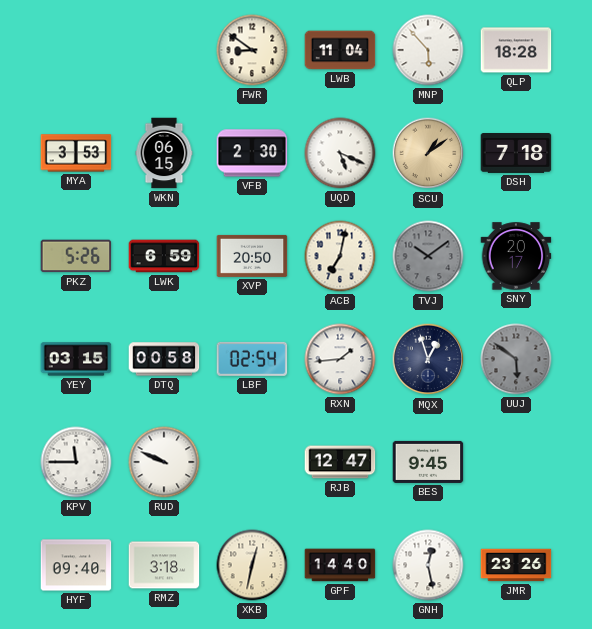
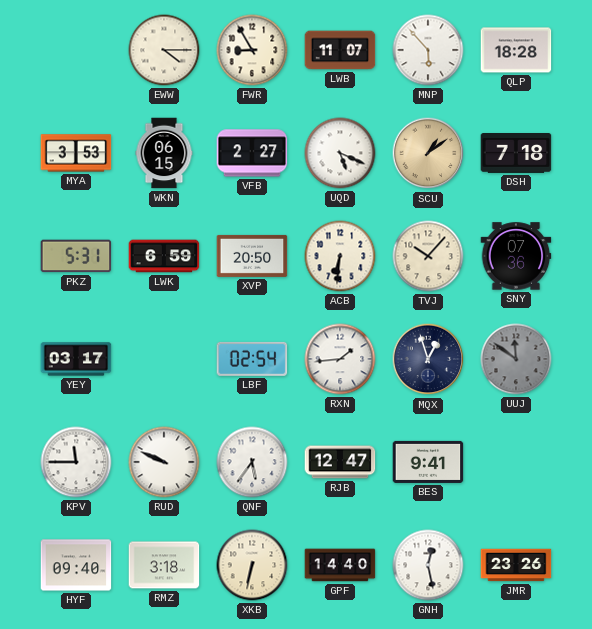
EWW: none -> 4:15 (164, 50)
FWR: 8:51 -> 8:55 (252, 50)
LWB: 11:04 -> 11:07 (340, 50)
VFB: 2:30 -> 2:27 (252, 153)
PKZ: 5:26 -> 5:31 (76, 256)
ACB: 7:02 -> 6:31 (340, 256)
TVJ: 10:09 -> 10:07 (428, 256)
TVJ dial: grey -> cream (428, 256)
SNY: 20:17 -> 07:36 (516, 256)
YEY: 03:15 -> 03:17 (76, 359)
DTQ: 00:58 -> none (164, 359)
UUJ: 5:51 -> 11:51 (516, 359)
QNF: none -> 5:36 (252, 462)
BES: 9:45 -> 9:41 (428, 462)
XKB: 12:32 -> 6:32 (252, 565)
